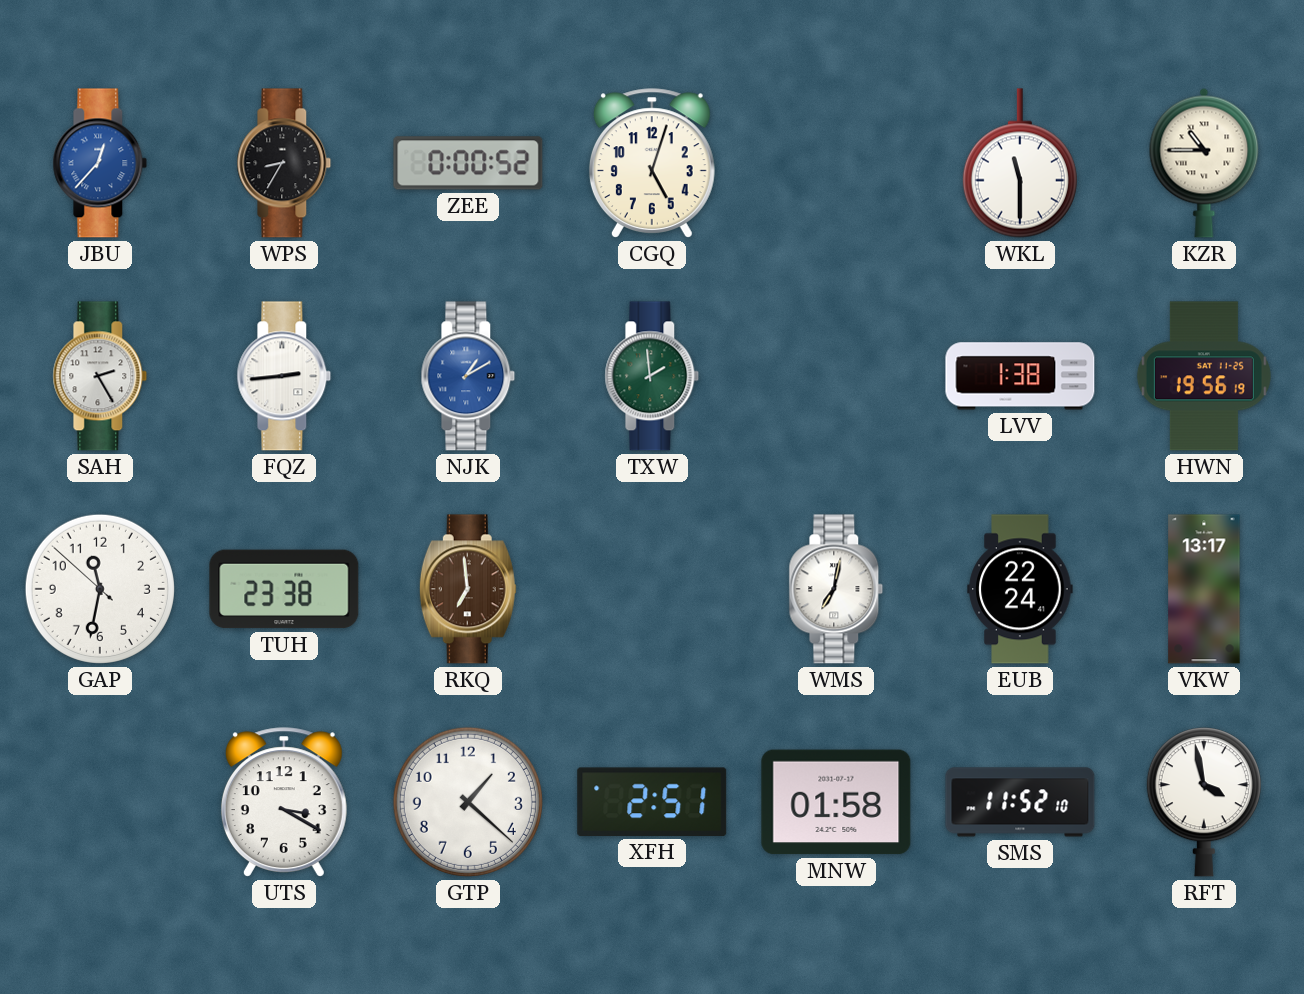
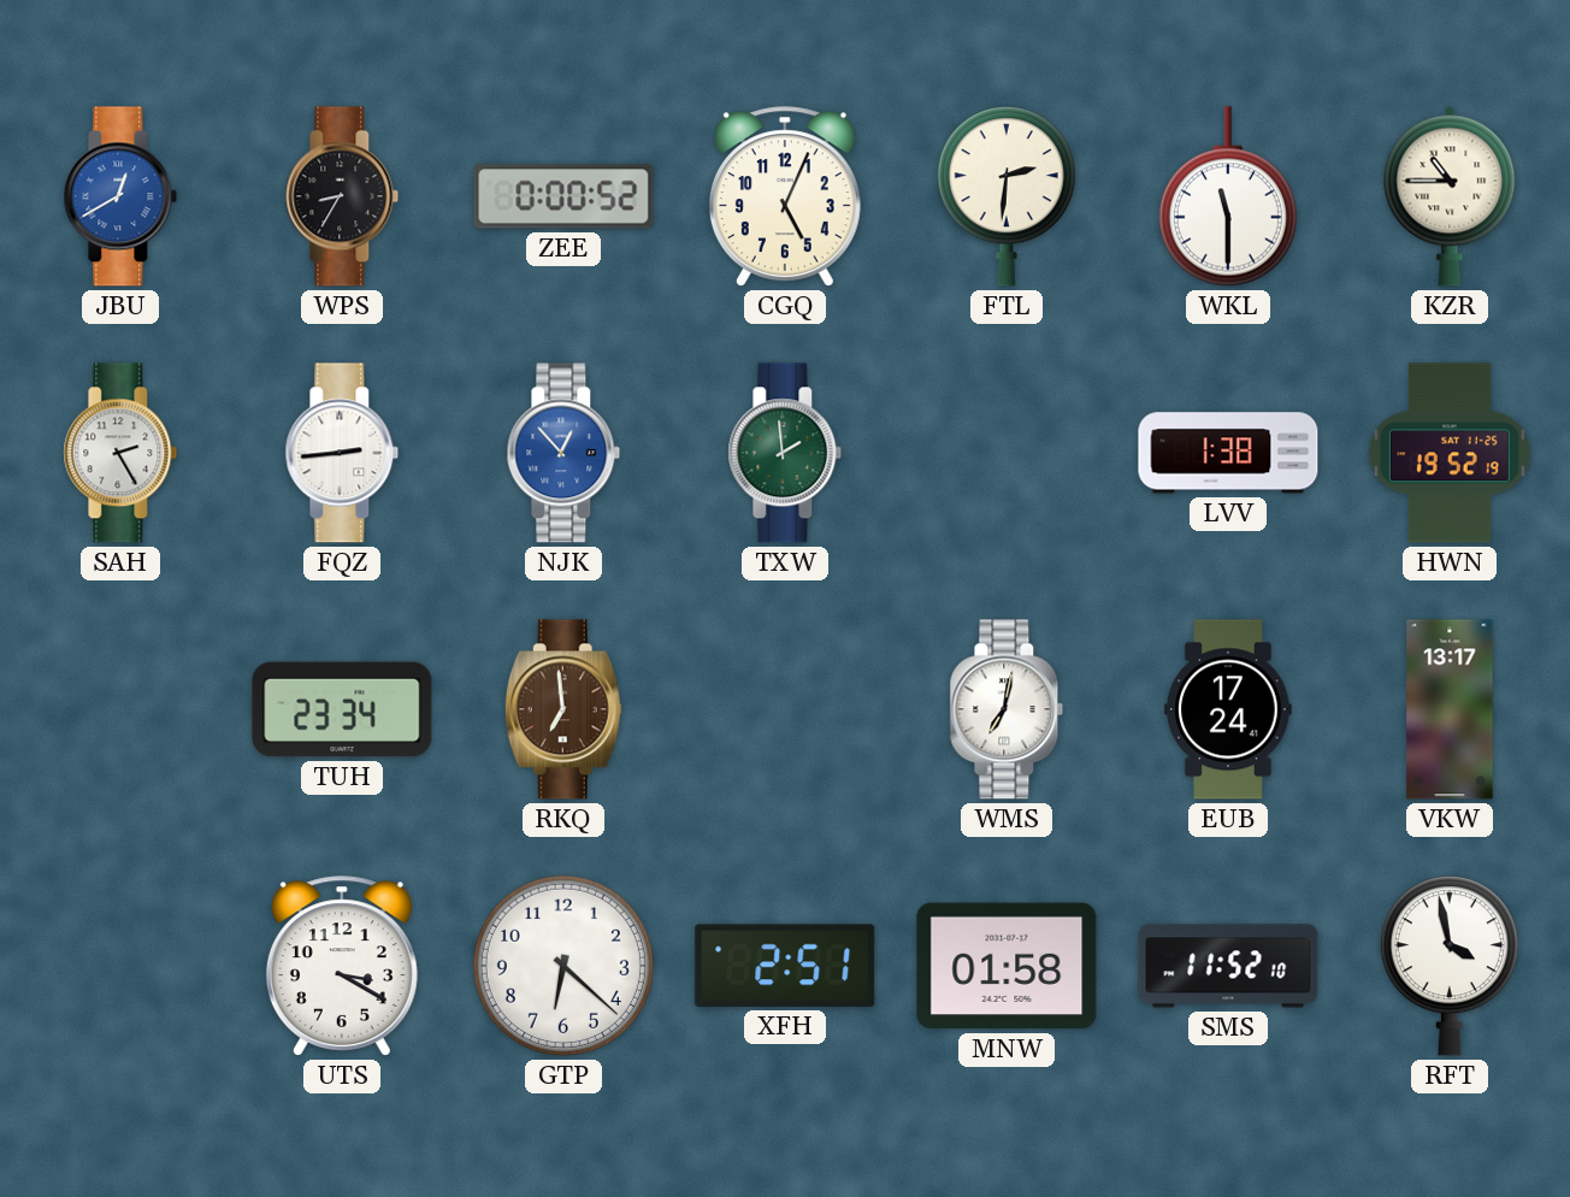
JBU: 12:37 -> 12:40 (120, 196)
CGQ: 5:03 -> 5:04 (785, 196)
FTL: none -> 2:31 (1007, 196)
NJK: 1:10 -> 12:53 (563, 453)
HWN: 19:56 -> 19:52 (1450, 453)
GAP: 11:31 -> none (100, 589)
TUH: 23:38 -> 23:34 (342, 709)
EUB: 22:24 -> 17:24 (1228, 709)
GTP: 1:22 -> 6:22 (563, 966)
